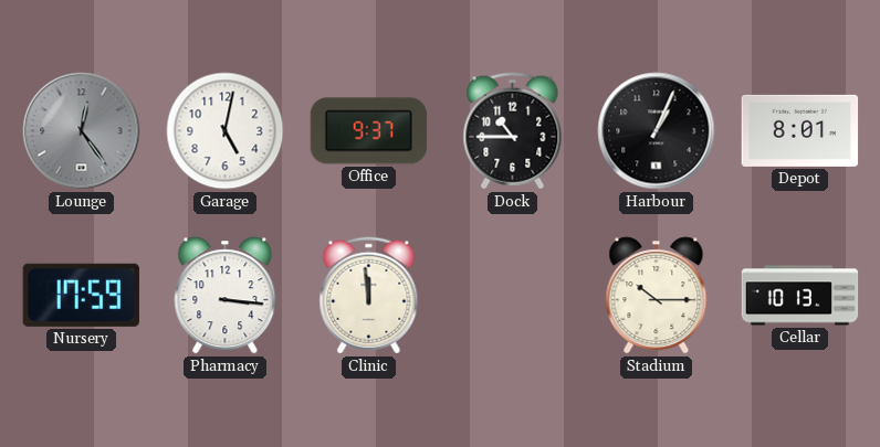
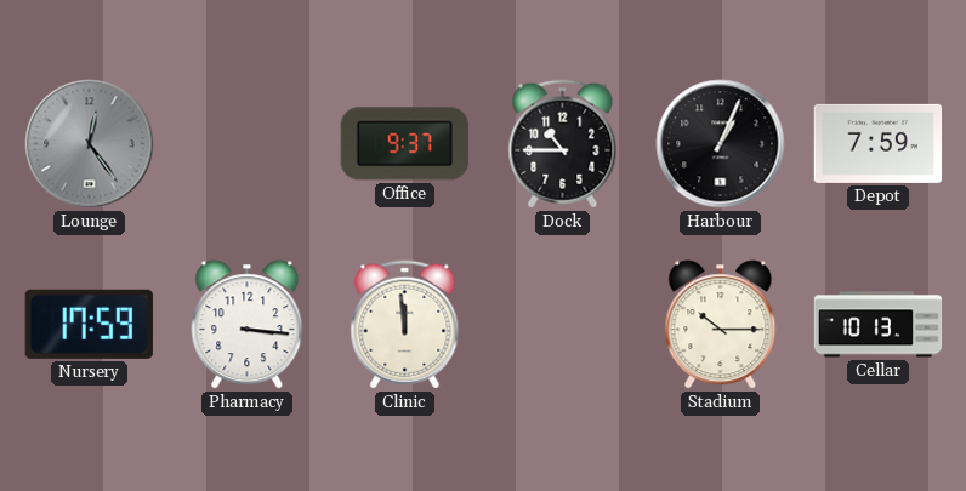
Garage: 5:02 -> none (226, 131)
Depot: 8:01 -> 7:59 (879, 143)
